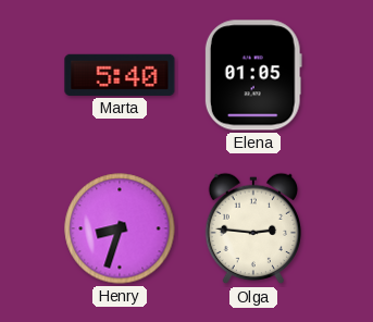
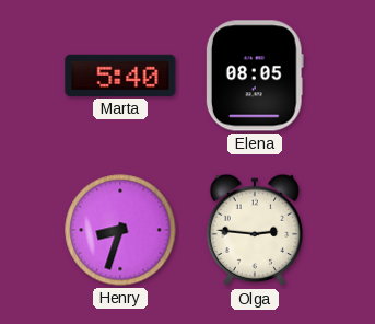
Elena: 01:05 -> 08:05 (255, 76)
